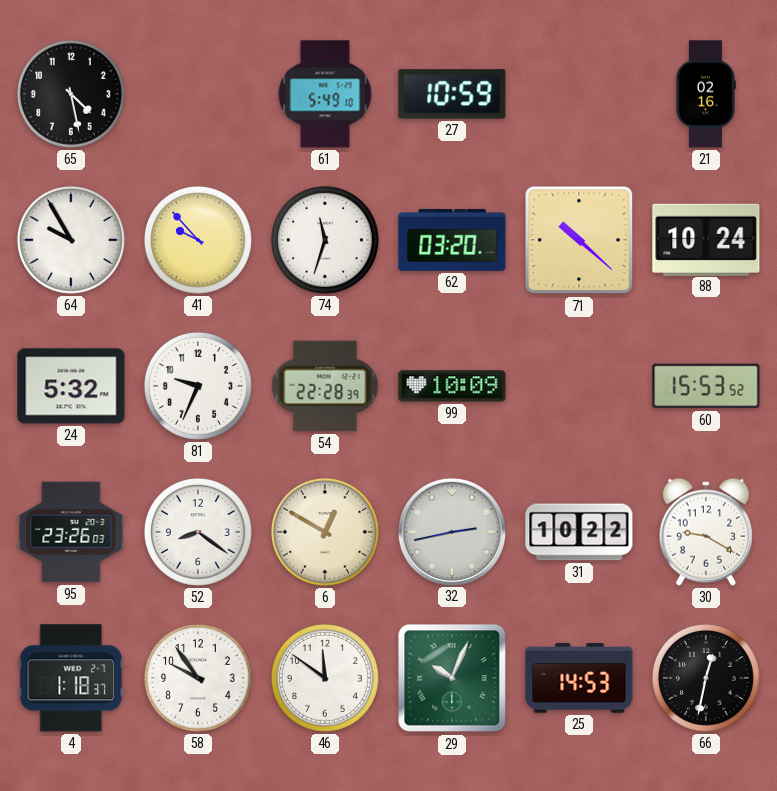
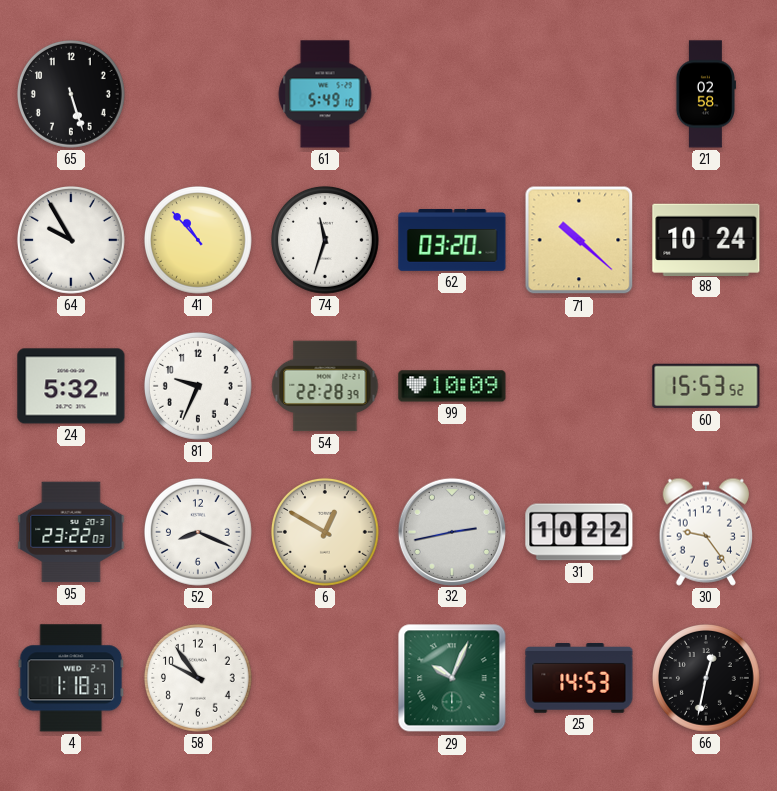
65: 4:28 -> 5:27 (71, 94)
27: 10:59 -> none (452, 94)
21: 02:16 -> 02:58 (705, 94)
41: 9:53 -> 10:53 (198, 240)
95: 23:26 -> 23:22 (71, 532)
52: 8:21 -> 8:19 (198, 532)
30: 9:20 -> 9:24 (706, 532)
46: 11:51 -> none (325, 678)
